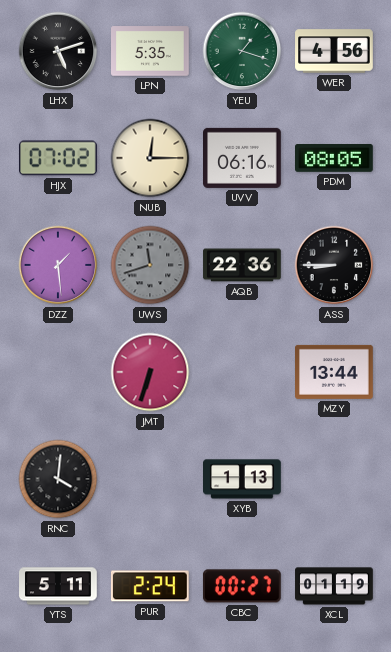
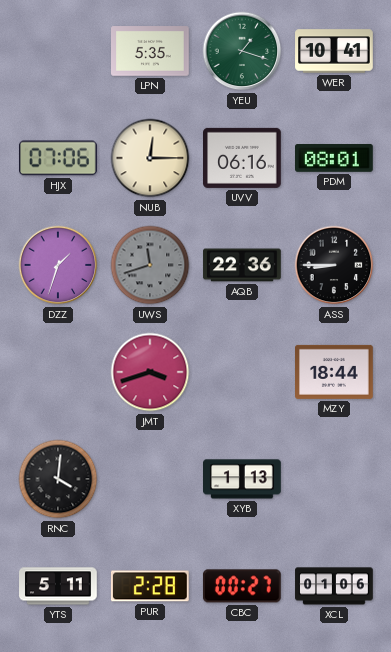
LHX: 5:12 -> none (58, 51)
WER: 4:56 -> 10:41 (334, 51)
HJX: 07:02 -> 07:06 (59, 158)
PDM: 08:05 -> 08:01 (335, 159)
DZZ: 1:29 -> 1:33 (58, 265)
JMT: 6:33 -> 3:42 (150, 372)
MZY: 13:44 -> 18:44 (335, 372)
PUR: 2:24 -> 2:28 (150, 586)
XCL: 01:19 -> 01:06 (334, 586)
